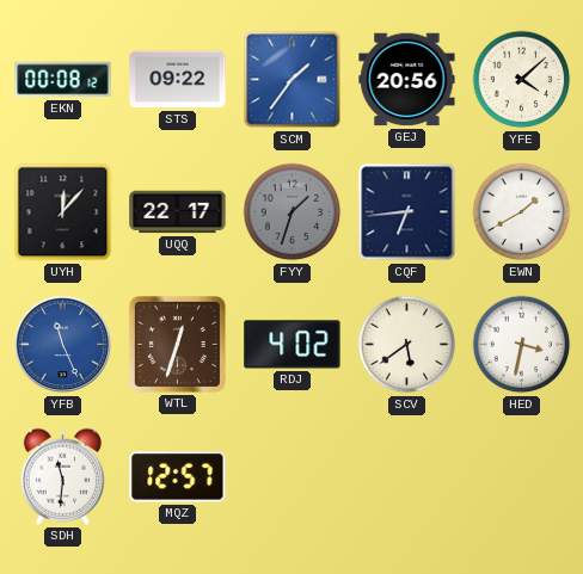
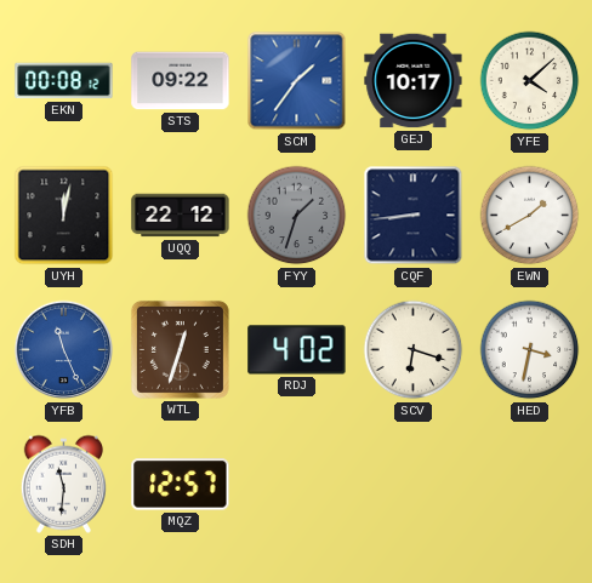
GEJ: 20:56 -> 10:17 (414, 81)
UYH: 12:07 -> 12:02 (64, 216)
UQQ: 22:17 -> 22:12 (181, 216)
CQF: 6:44 -> 8:44 (414, 216)
SCV: 5:39 -> 6:18 (414, 350)
